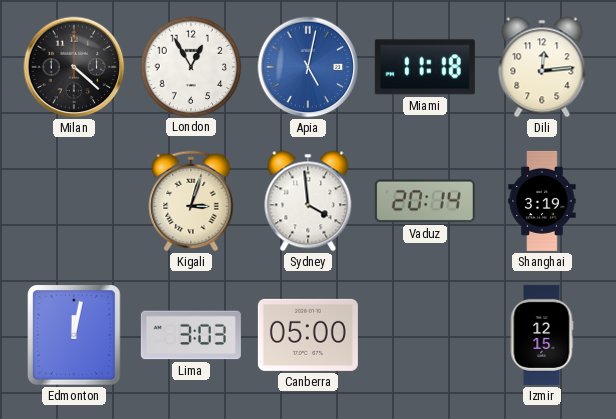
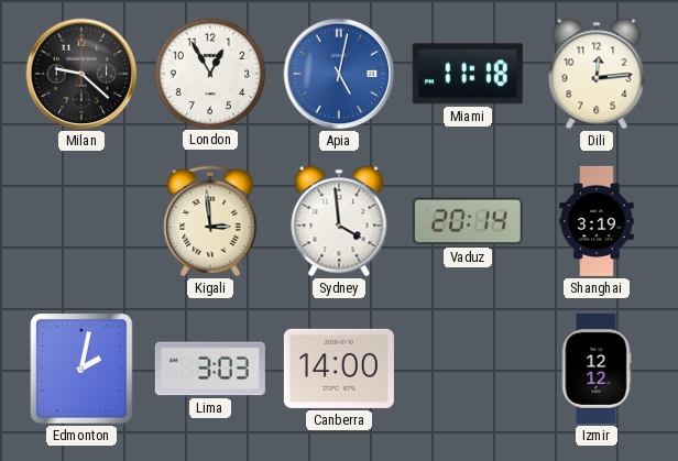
Milan: 4:22 -> 9:22 (81, 74)
Kigali: 3:03 -> 2:59 (210, 221)
Edmonton: 12:02 -> 2:02 (81, 369)
Canberra: 05:00 -> 14:00 (339, 369)
Izmir: 12:15 -> 12:12 (597, 369)
